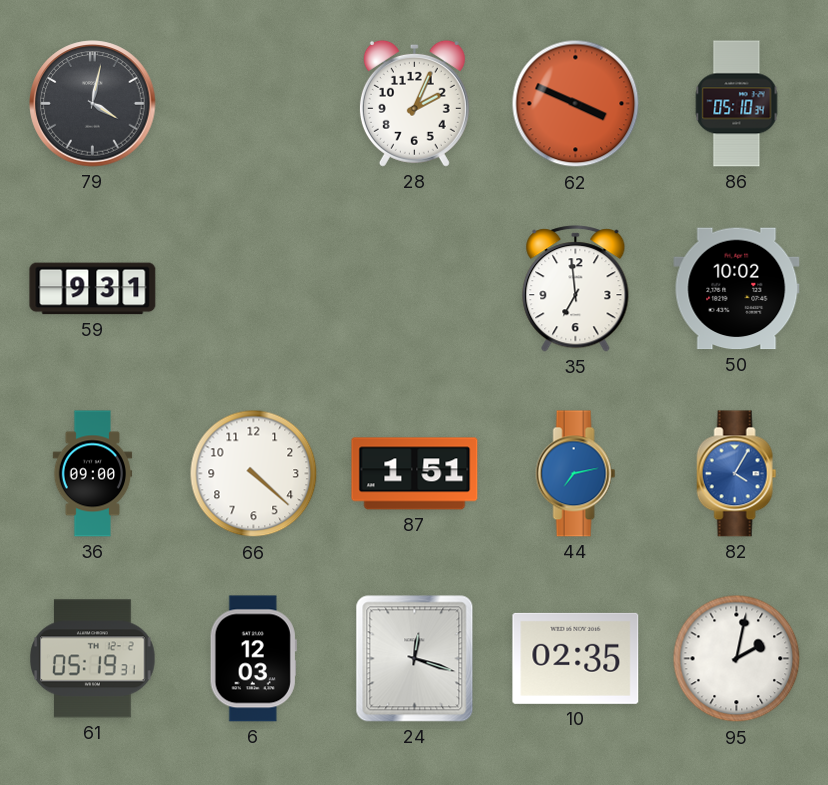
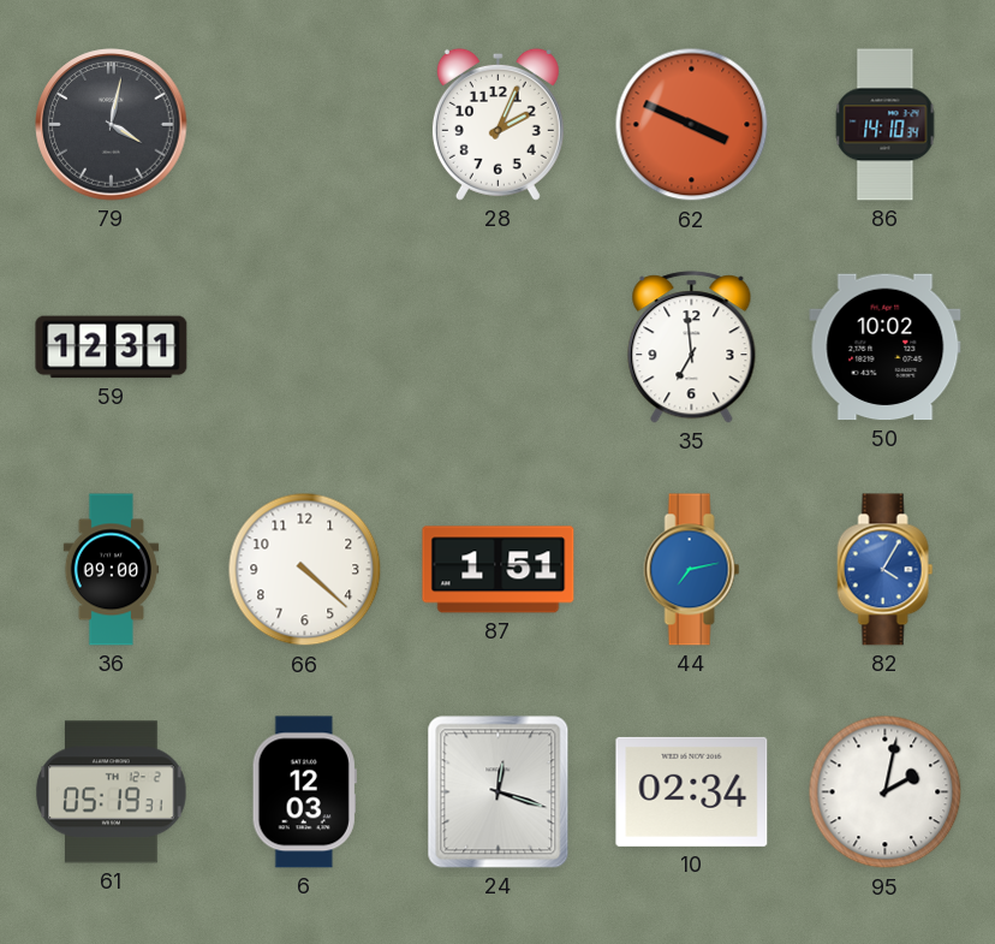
86: 05:10 -> 14:10 (886, 125)
59: 9:31 -> 12:31 (112, 348)
10: 02:35 -> 02:34 (692, 791)
